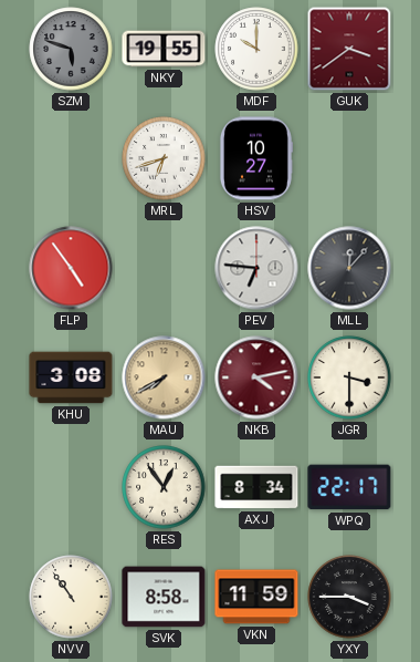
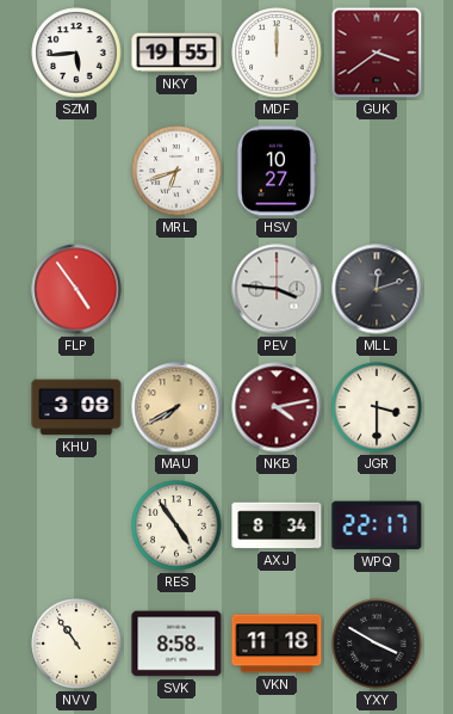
SZM: 5:48 -> 5:44 (76, 53)
SZM dial: grey -> white (76, 53)
MDF: 10:00 -> 12:00 (277, 53)
PEV: 6:46 -> 3:46 (277, 289)
MLL: 12:07 -> 12:12 (377, 289)
RES: 12:54 -> 4:54 (176, 525)
VKN: 11:59 -> 11:18 (277, 644)
YXY: 3:45 -> 3:50 (377, 644)
